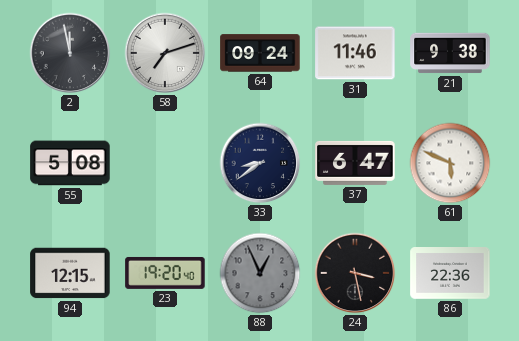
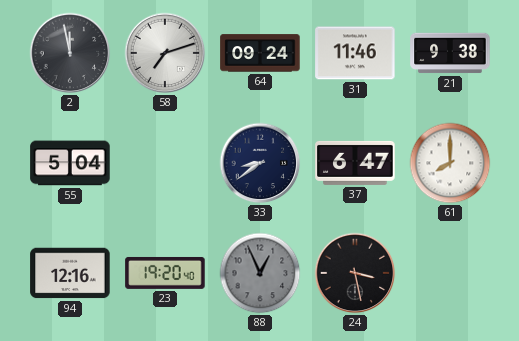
55: 5:08 -> 5:04 (70, 163)
61: 5:49 -> 8:00 (450, 163)
94: 12:15 -> 12:16 (70, 273)
86: 22:36 -> none (450, 274)
